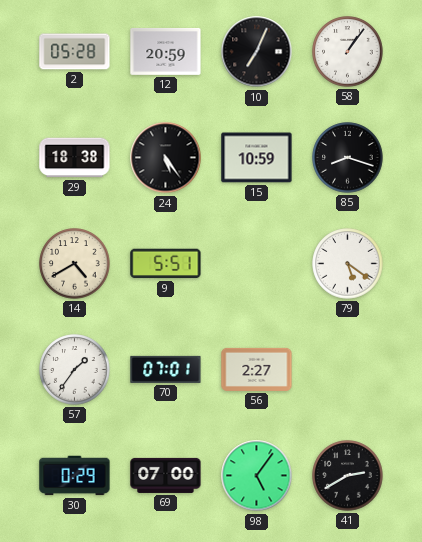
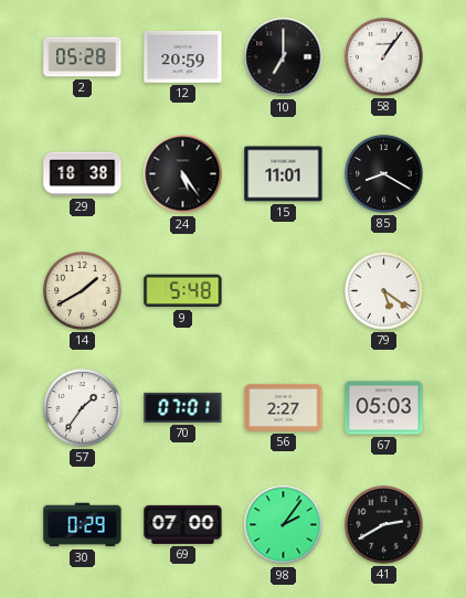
10: 7:04 -> 7:00 (284, 57)
15: 10:59 -> 11:01 (284, 174)
85: 8:18 -> 8:20 (384, 174)
14: 4:40 -> 1:40 (83, 291)
9: 5:51 -> 5:48 (183, 291)
67: none -> 05:03 (384, 408)
98: 5:06 -> 2:06 (284, 525)
